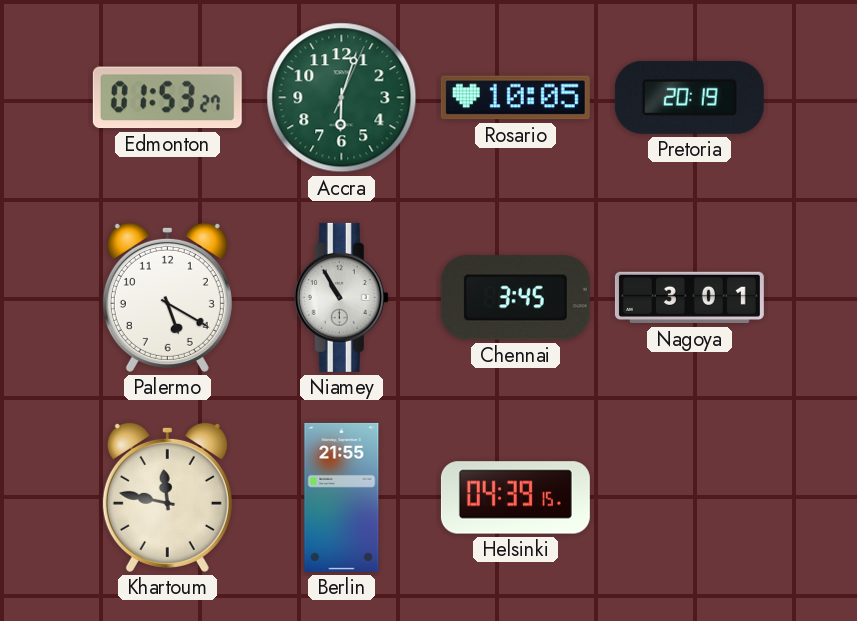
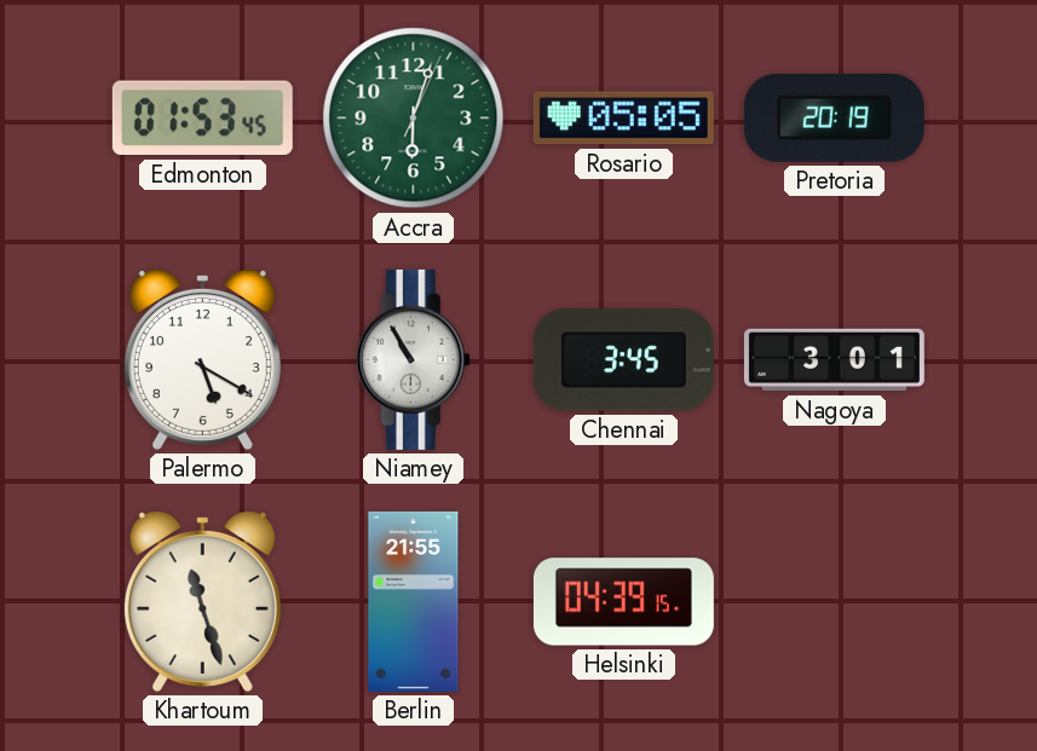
Edmonton: 01:53:27 -> 01:53:45 (202, 119)
Rosario: 10:05 -> 05:05 (623, 119)
Khartoum: 11:47 -> 11:27 (202, 601)
